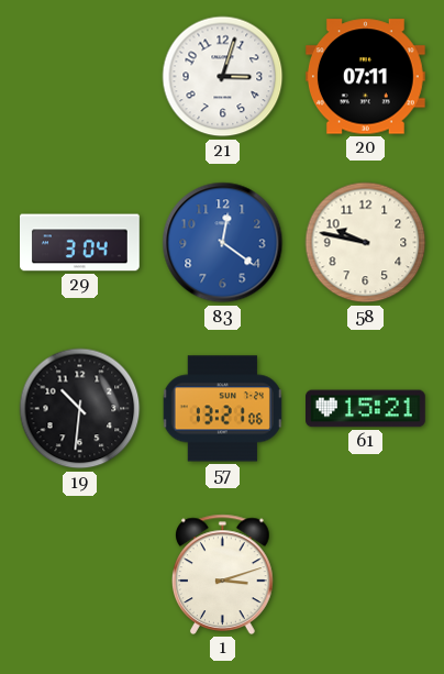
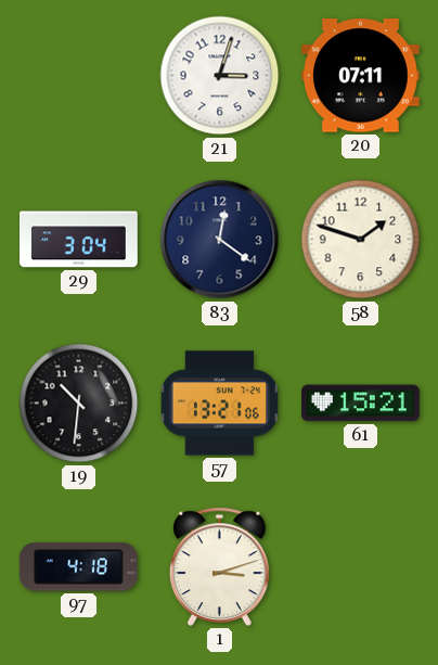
83 dial: blue -> navy (220, 240)
58: 9:47 -> 1:48 (361, 240)
97: none -> 4:18 (78, 567)
